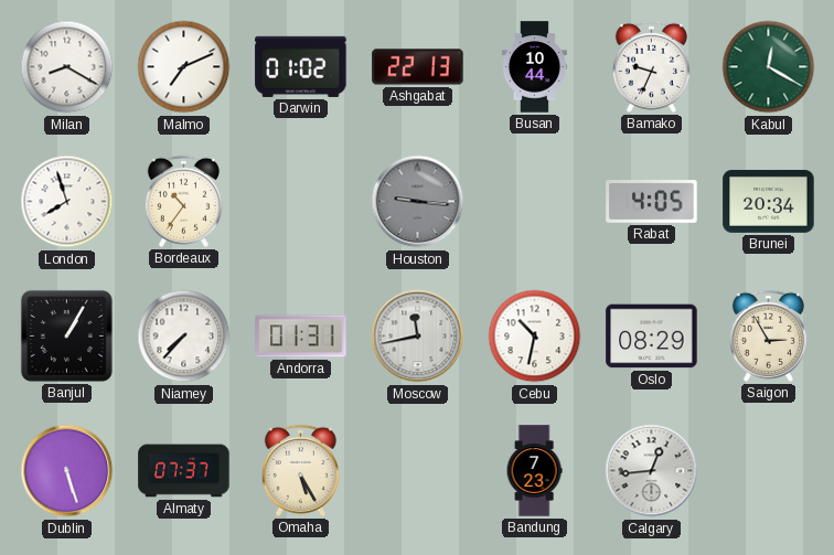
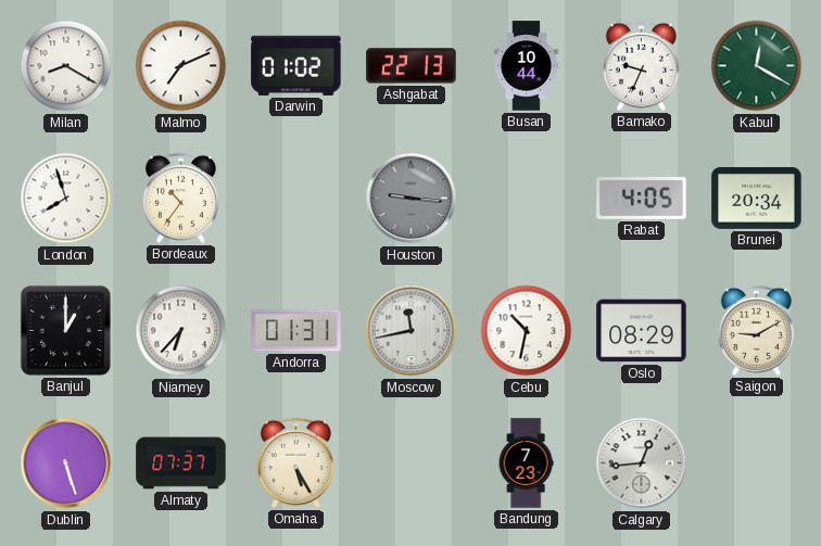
Banjul: 1:05 -> 1:00 (65, 330)
Niamey: 7:37 -> 6:37 (181, 331)
Saigon: 2:55 -> 9:10 (756, 330)
